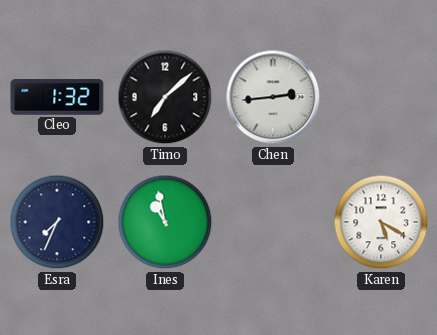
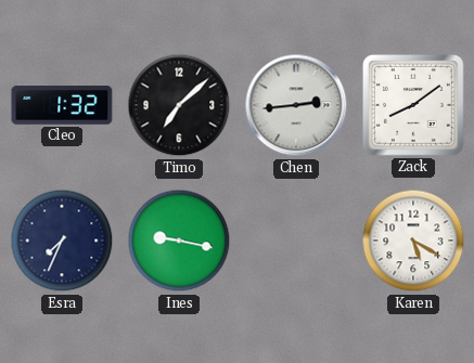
Zack: none -> 8:09 (413, 105)
Ines: 10:58 -> 9:17 (179, 241)
